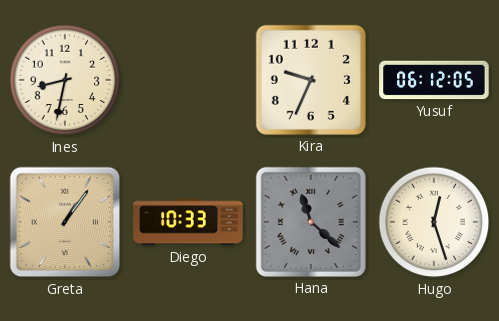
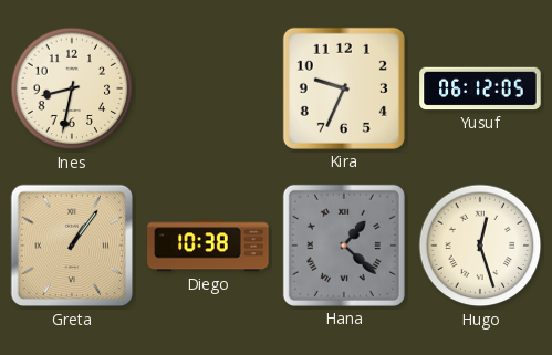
Diego: 10:33 -> 10:38 (208, 246)
Hana: 11:22 -> 1:22 (344, 246)
